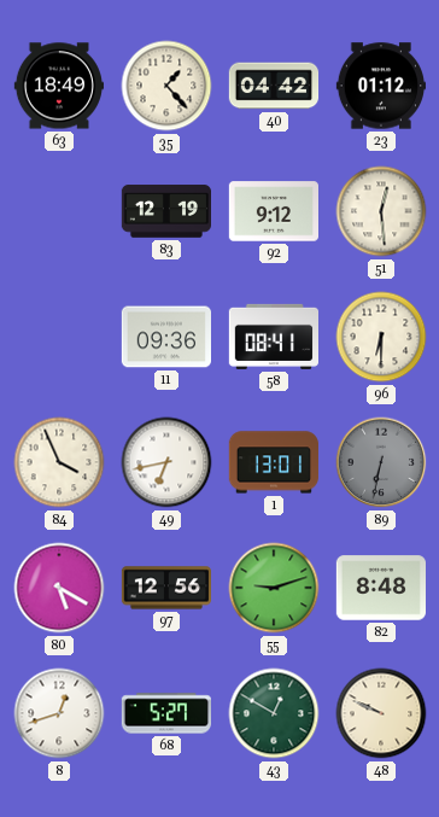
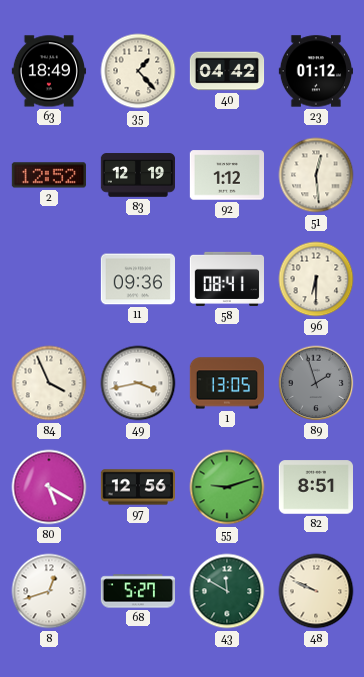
2: none -> 12:52 (49, 175)
92: 9:12 -> 1:12 (226, 175)
49: 6:43 -> 3:43 (138, 383)
1: 13:01 -> 13:05 (226, 383)
89: 6:32 -> 1:57 (316, 383)
82: 8:48 -> 8:51 (315, 487)
43: 12:50 -> 11:50 (227, 591)
